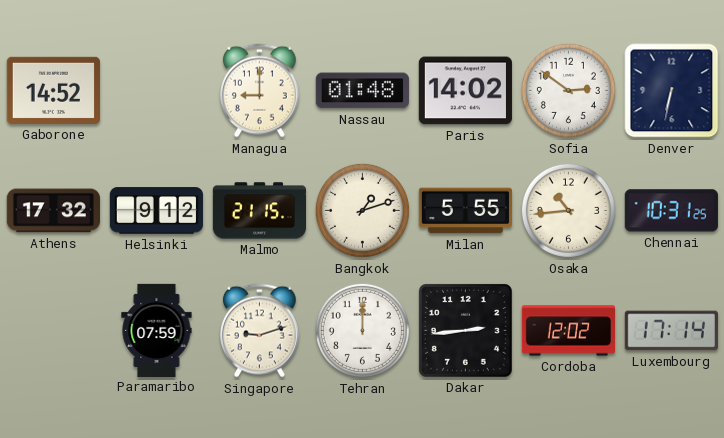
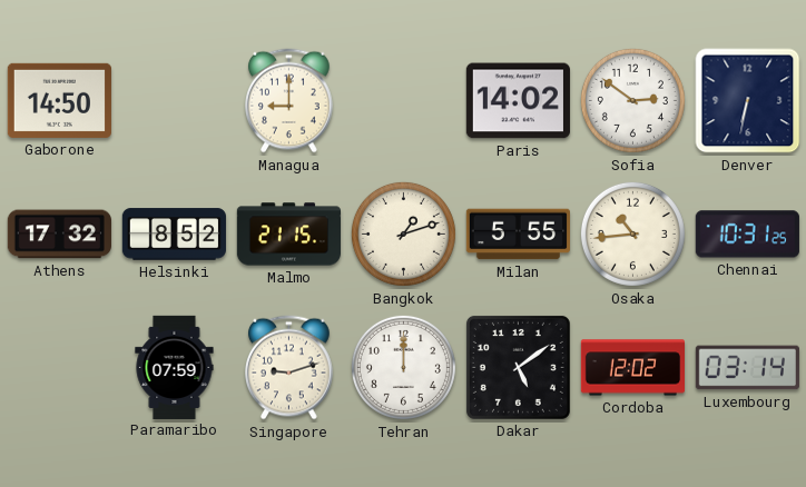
Gaborone: 14:52 -> 14:50 (59, 100)
Nassau: 01:48 -> none (362, 91)
Helsinki: 9:12 -> 8:52 (174, 235)
Dakar: 2:44 -> 5:09 (518, 367)
Luxembourg: 17:14 -> 03:14 (747, 368)
